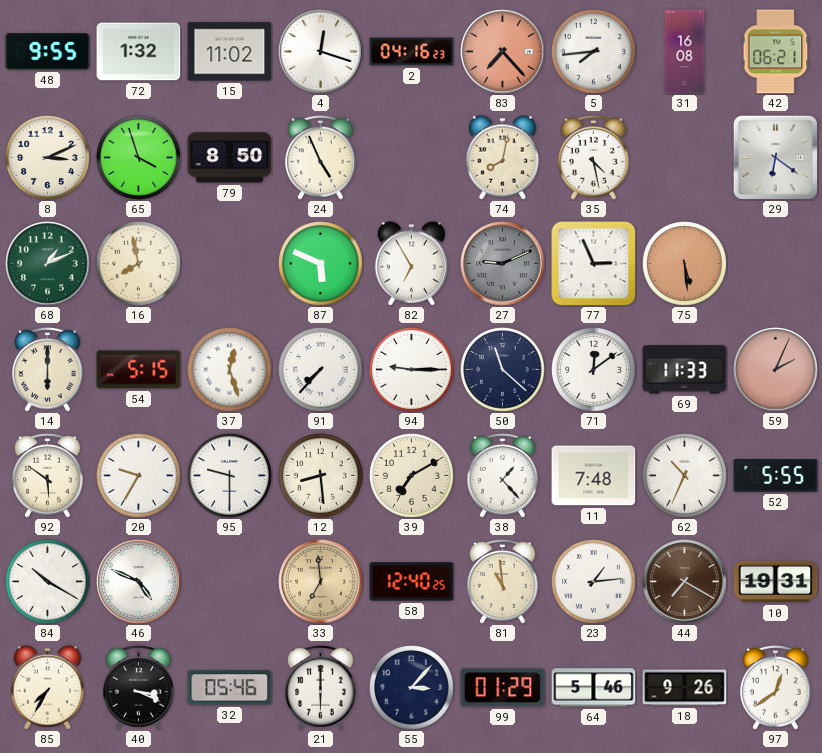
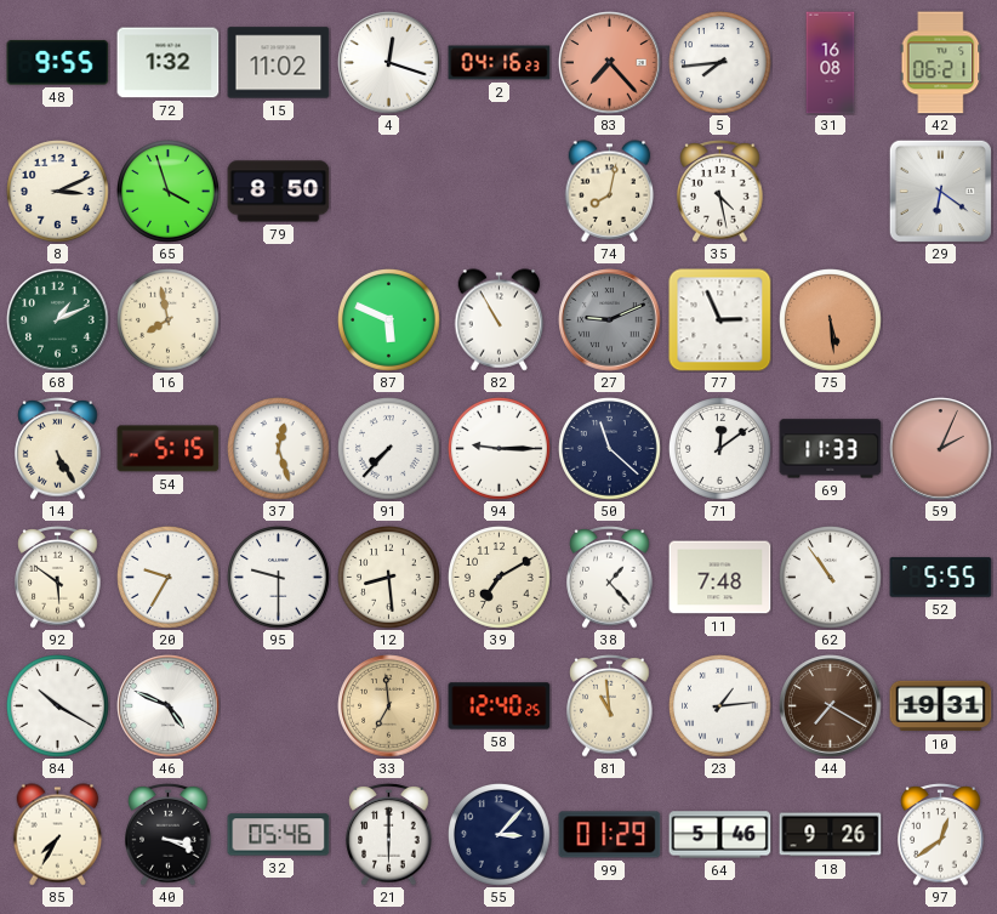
24: 4:56 -> none (321, 158)
82: 6:55 -> 10:55 (500, 320)
14: 6:00 -> 5:25 (58, 449)
62: 10:34 -> 10:54 (831, 578)
